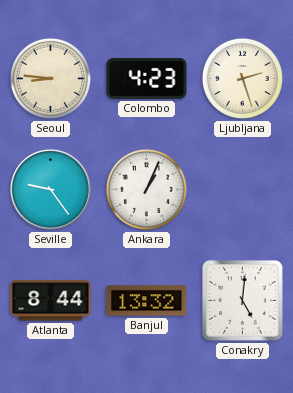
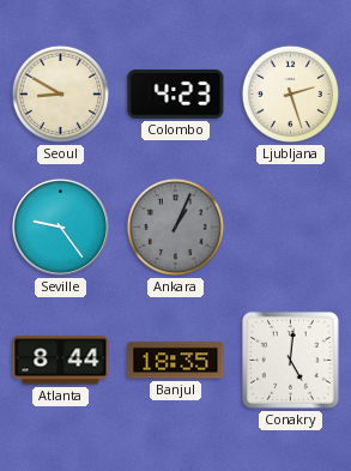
Seoul: 8:46 -> 8:50 (60, 93)
Ankara dial: white -> grey (175, 227)
Banjul: 13:32 -> 18:35 (176, 361)
